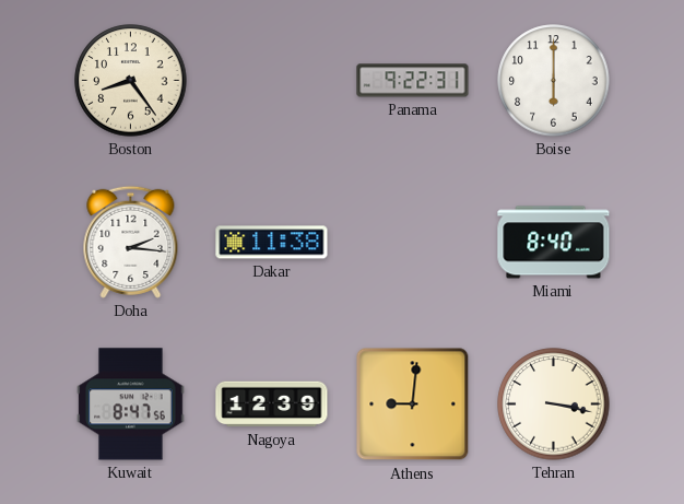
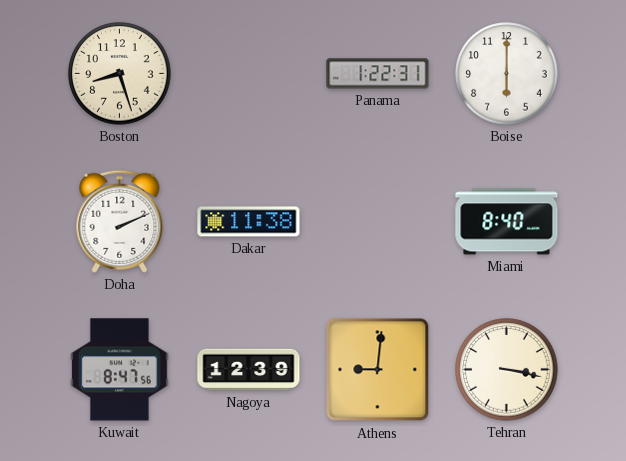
Boston: 8:24 -> 8:27 (120, 74)
Panama: 9:22 -> 1:22 (378, 74)
Doha: 2:16 -> 2:11 (120, 221)
